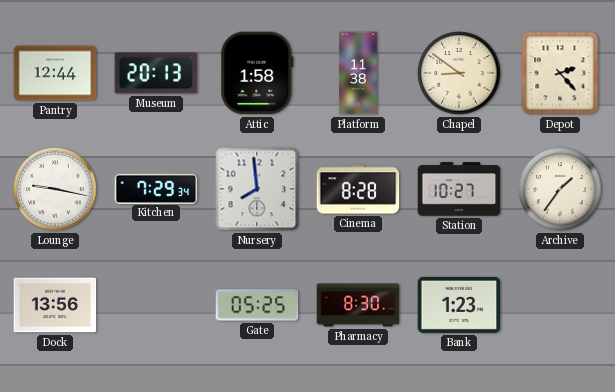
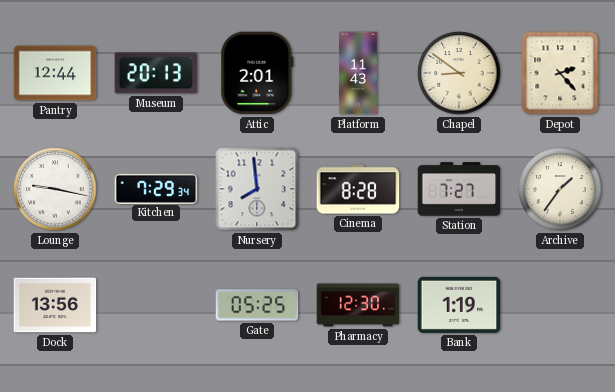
Attic: 1:58 -> 2:01 (257, 73)
Platform: 11:38 -> 11:43 (358, 73)
Station: 10:27 -> 7:27 (459, 189)
Pharmacy: 8:30 -> 12:30 (358, 305)
Bank: 1:23 -> 1:19 (459, 305)
